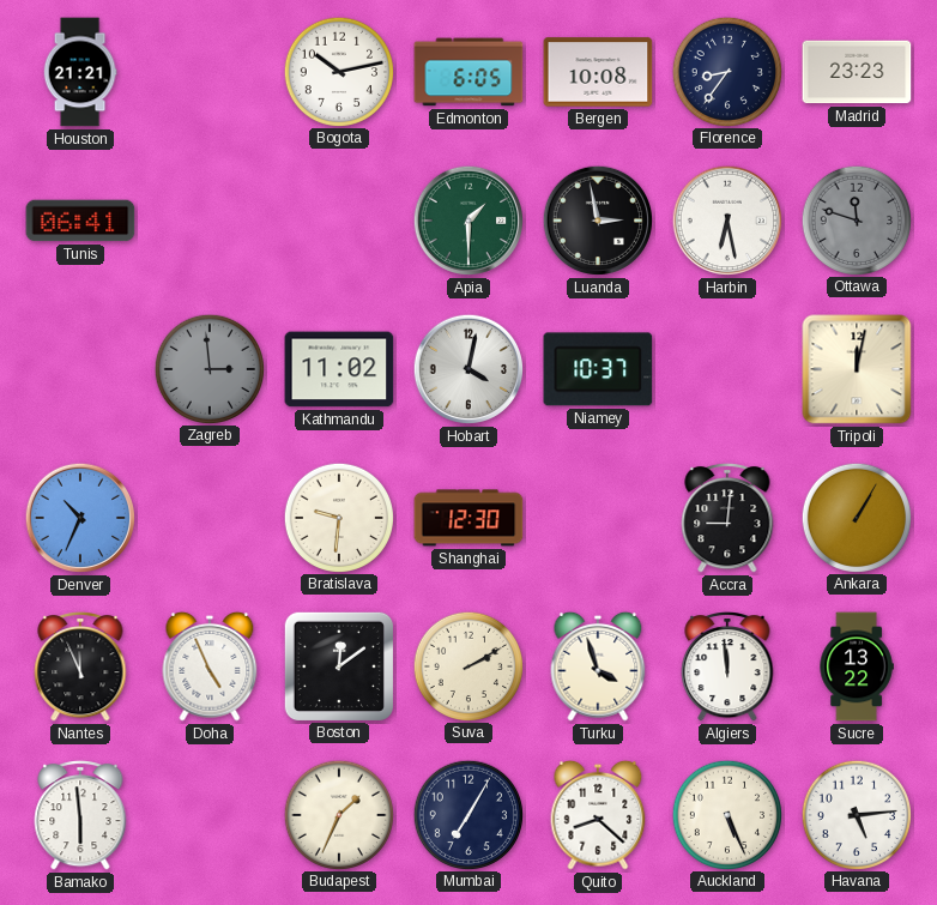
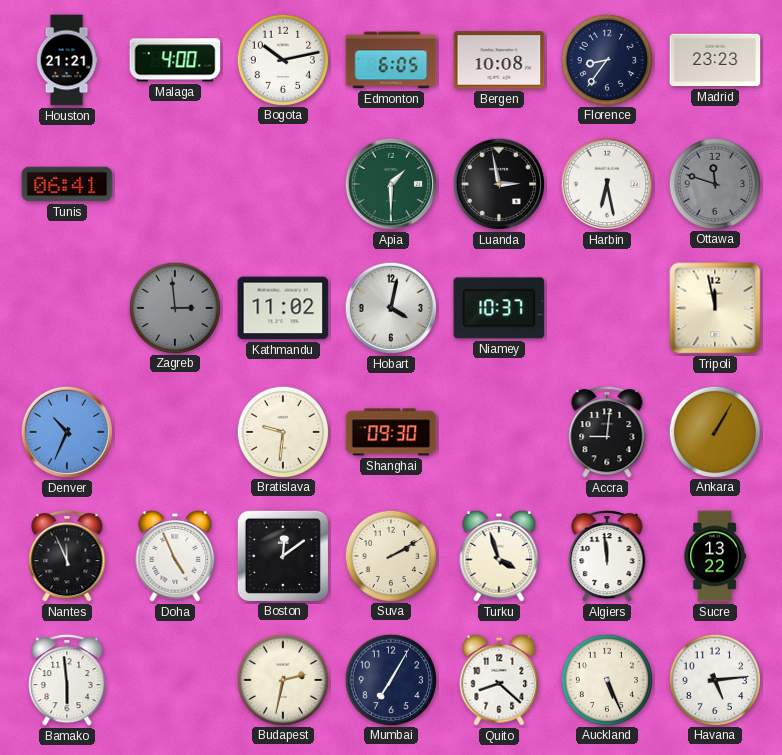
Malaga: none -> 4:00 (175, 60)
Tripoli: 12:02 -> 11:58 (715, 308)
Shanghai: 12:30 -> 09:30 (391, 432)
Budapest: 1:34 -> 2:32 (282, 679)
